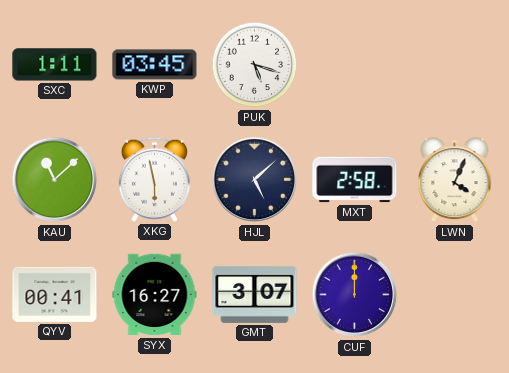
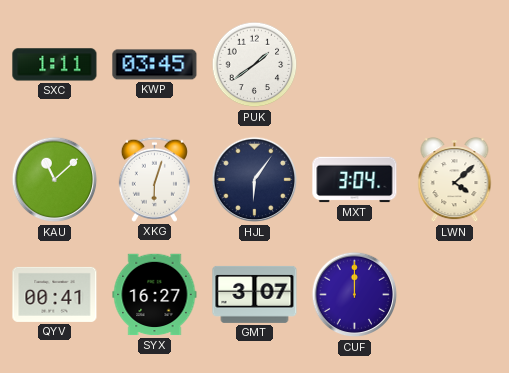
PUK: 5:18 -> 1:39 (255, 65)
XKG: 5:58 -> 6:03 (154, 179)
HJL: 5:08 -> 6:06 (255, 180)
MXT: 2:58 -> 3:04 (355, 180)
LWN: 4:04 -> 4:08 (455, 181)
